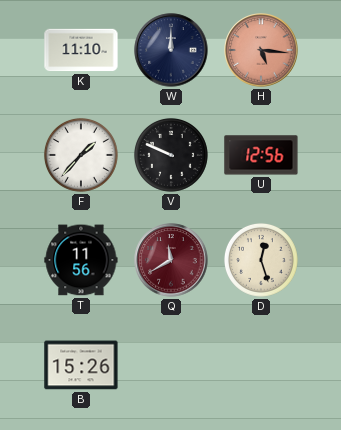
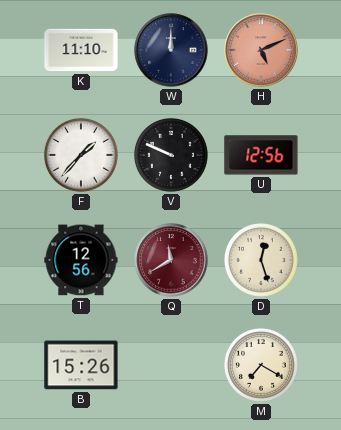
H: 5:16 -> 5:11 (261, 50)
T: 11:56 -> 12:56 (81, 260)
M: none -> 7:20 (261, 365)
